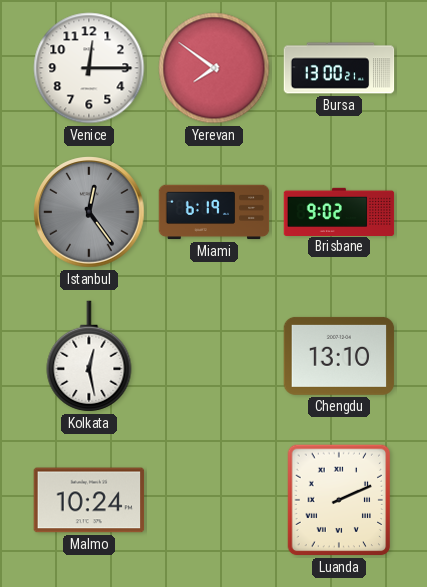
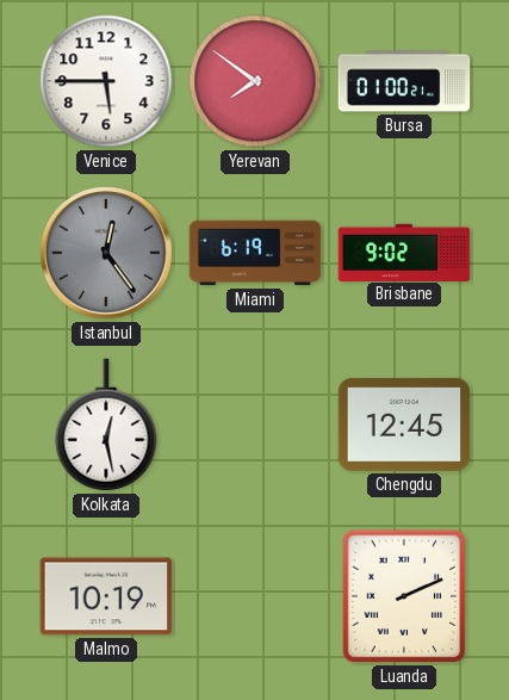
Venice: 12:15 -> 5:45 (106, 81)
Bursa: 13:00 -> 01:00 (404, 81)
Chengdu: 13:10 -> 12:45 (404, 425)
Malmo: 10:24 -> 10:19 (106, 596)
